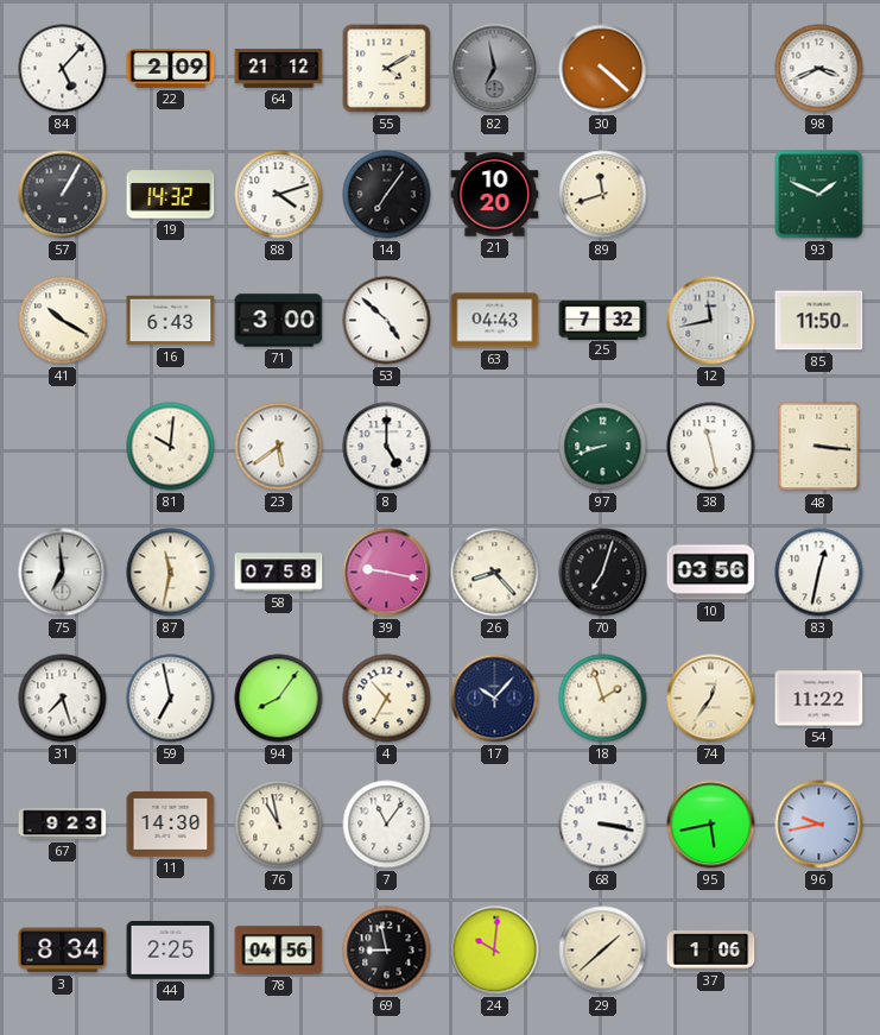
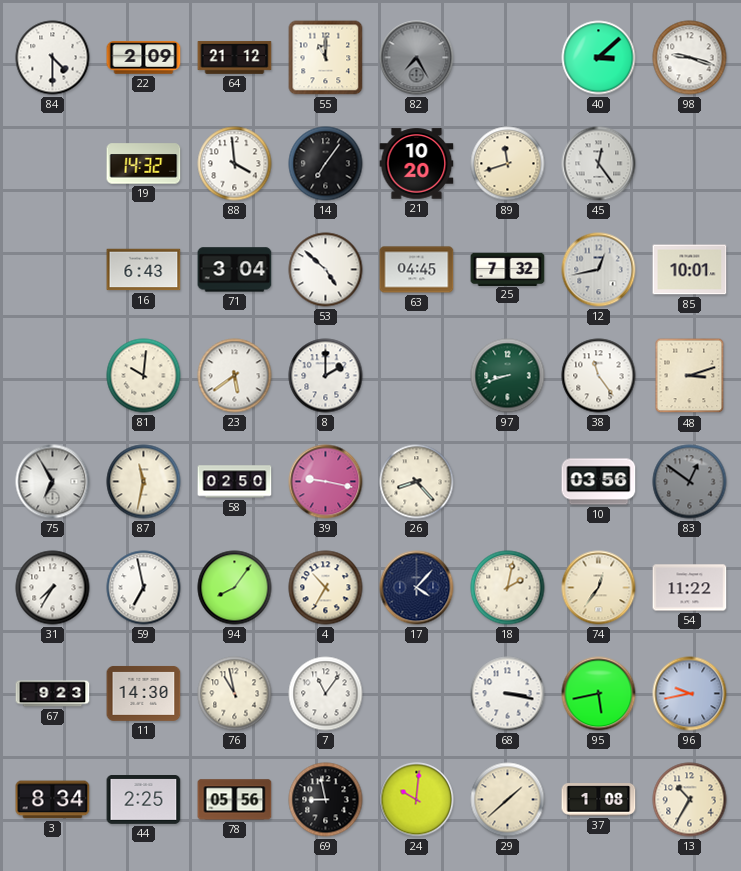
84: 5:07 -> 4:30 (53, 58)
55: 4:10 -> 11:00 (326, 58)
82: 6:58 -> 7:25 (417, 58)
30: 4:22 -> none (603, 69)
40: none -> 3:08 (599, 58)
98: 3:41 -> 9:18 (690, 58)
57: 1:05 -> none (63, 195)
88: 4:12 -> 3:59 (235, 164)
45: none -> 12:24 (599, 164)
93: 1:49 -> none (819, 195)
41: 10:20 -> none (63, 321)
71: 3:00 -> 3:04 (235, 270)
63: 04:43 -> 04:45 (417, 270)
12: 11:43 -> 12:43 (599, 270)
85: 11:50 -> 10:01 (690, 270)
8: 5:00 -> 2:00 (326, 376)
38: 11:28 -> 11:24 (599, 376)
48: 3:16 -> 3:12 (690, 376)
75: 6:59 -> 6:55 (53, 482)
58: 07:58 -> 02:50 (235, 482)
70: 7:03 -> none (603, 573)
83: 12:32 -> 12:51 (690, 482)
83 dial: white -> grey (690, 482)
31: 7:27 -> 7:35 (53, 588)
17: 10:07 -> 4:07 (417, 588)
18: 1:57 -> 2:02 (508, 588)
78: 04:56 -> 05:56 (235, 800)
37: 1:06 -> 1:08 (599, 800)
13: none -> 10:35 (690, 800)
